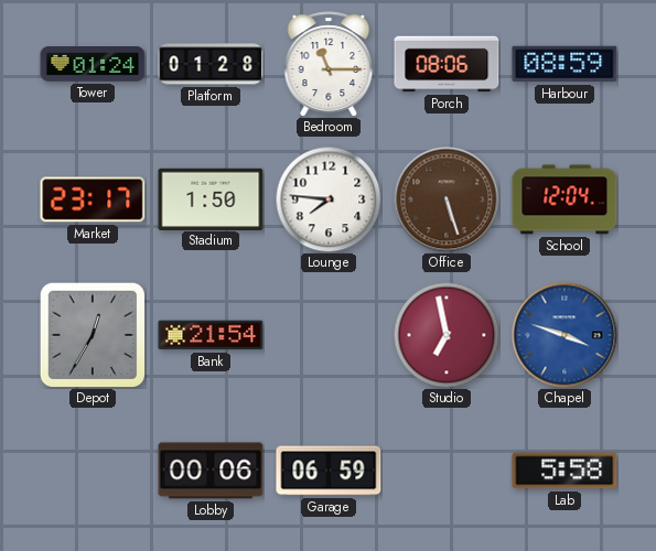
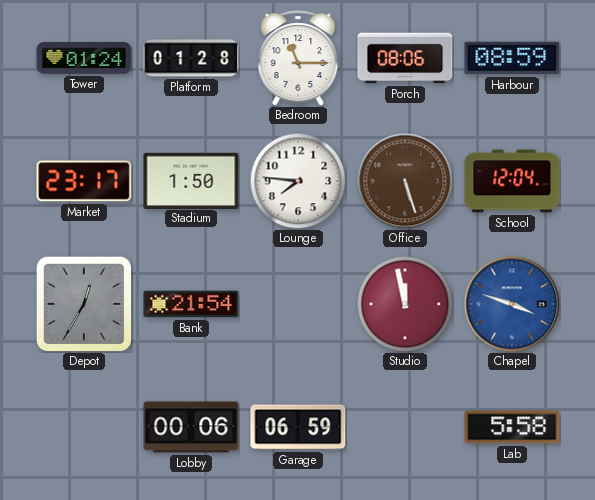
Studio: 6:58 -> 11:58 (405, 304)
